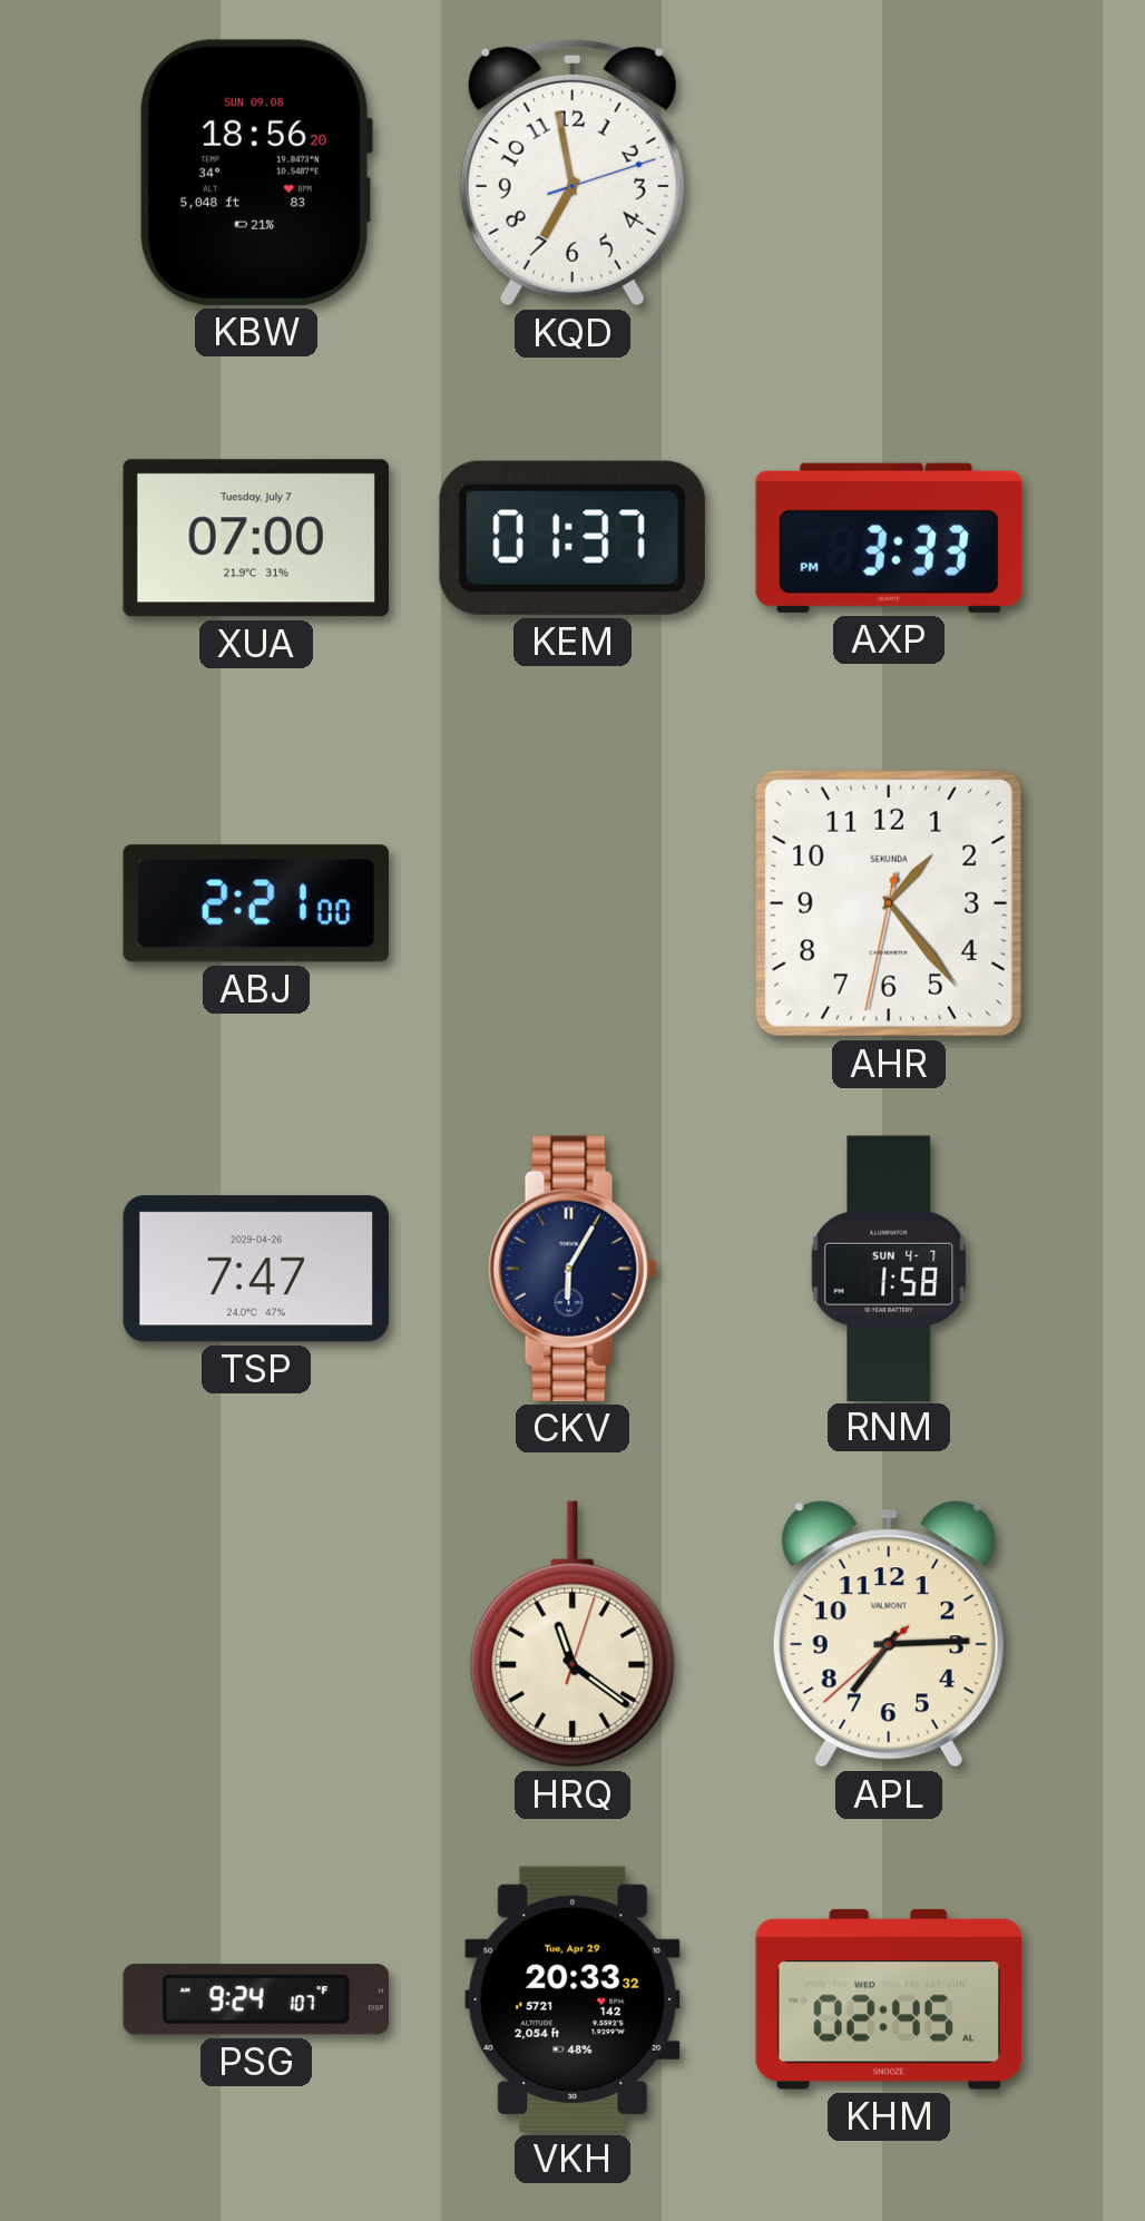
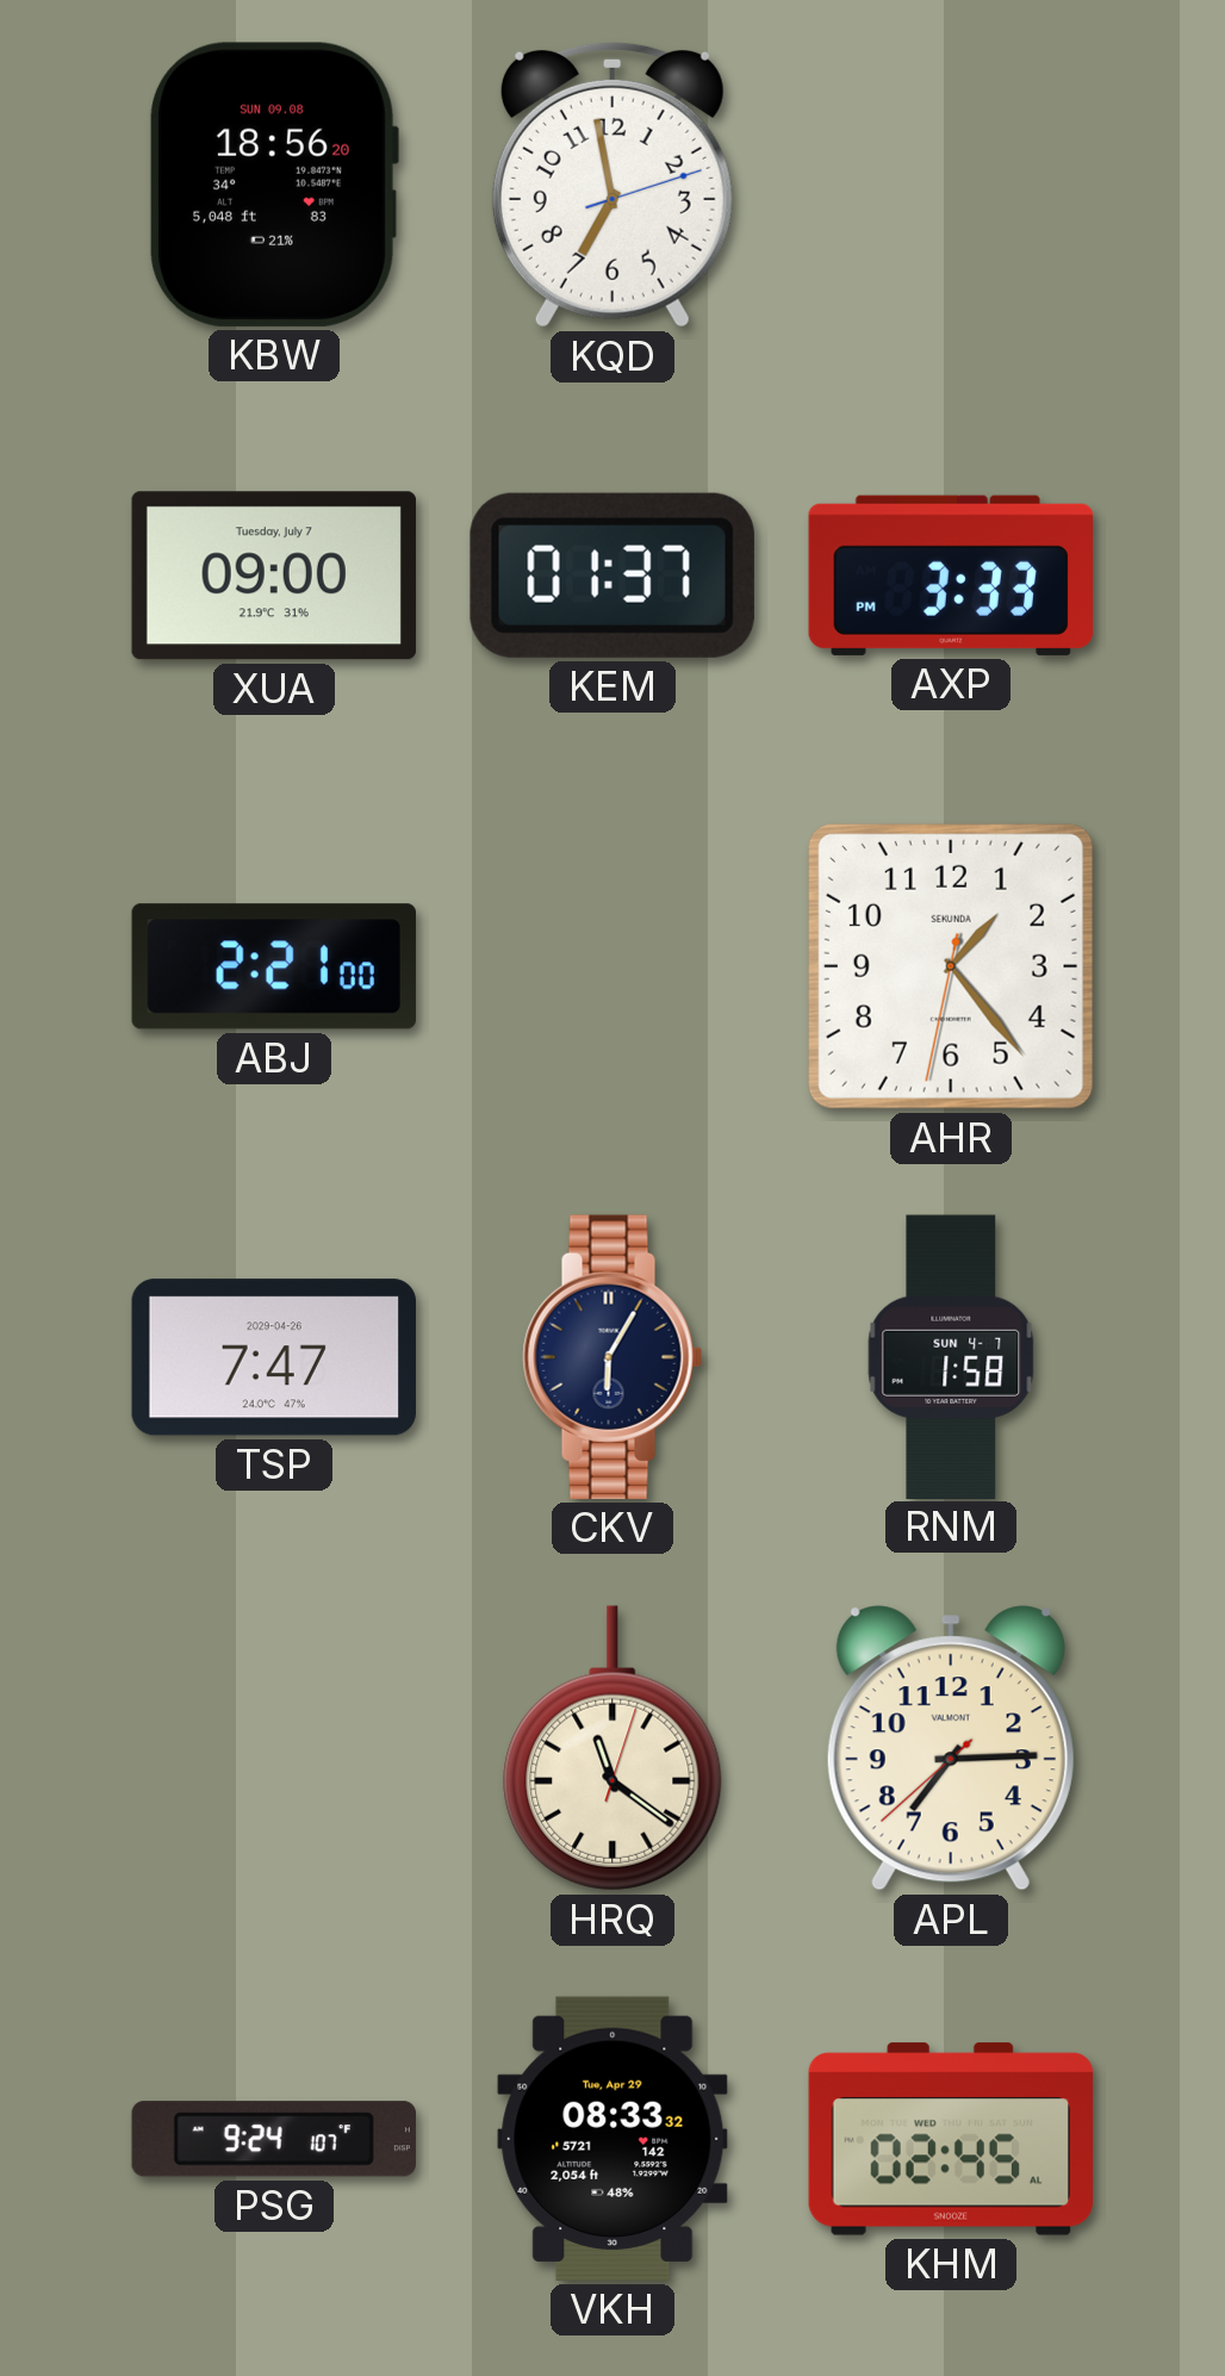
XUA: 07:00 -> 09:00 (274, 576)
VKH: 20:33 -> 08:33 (612, 2139)
